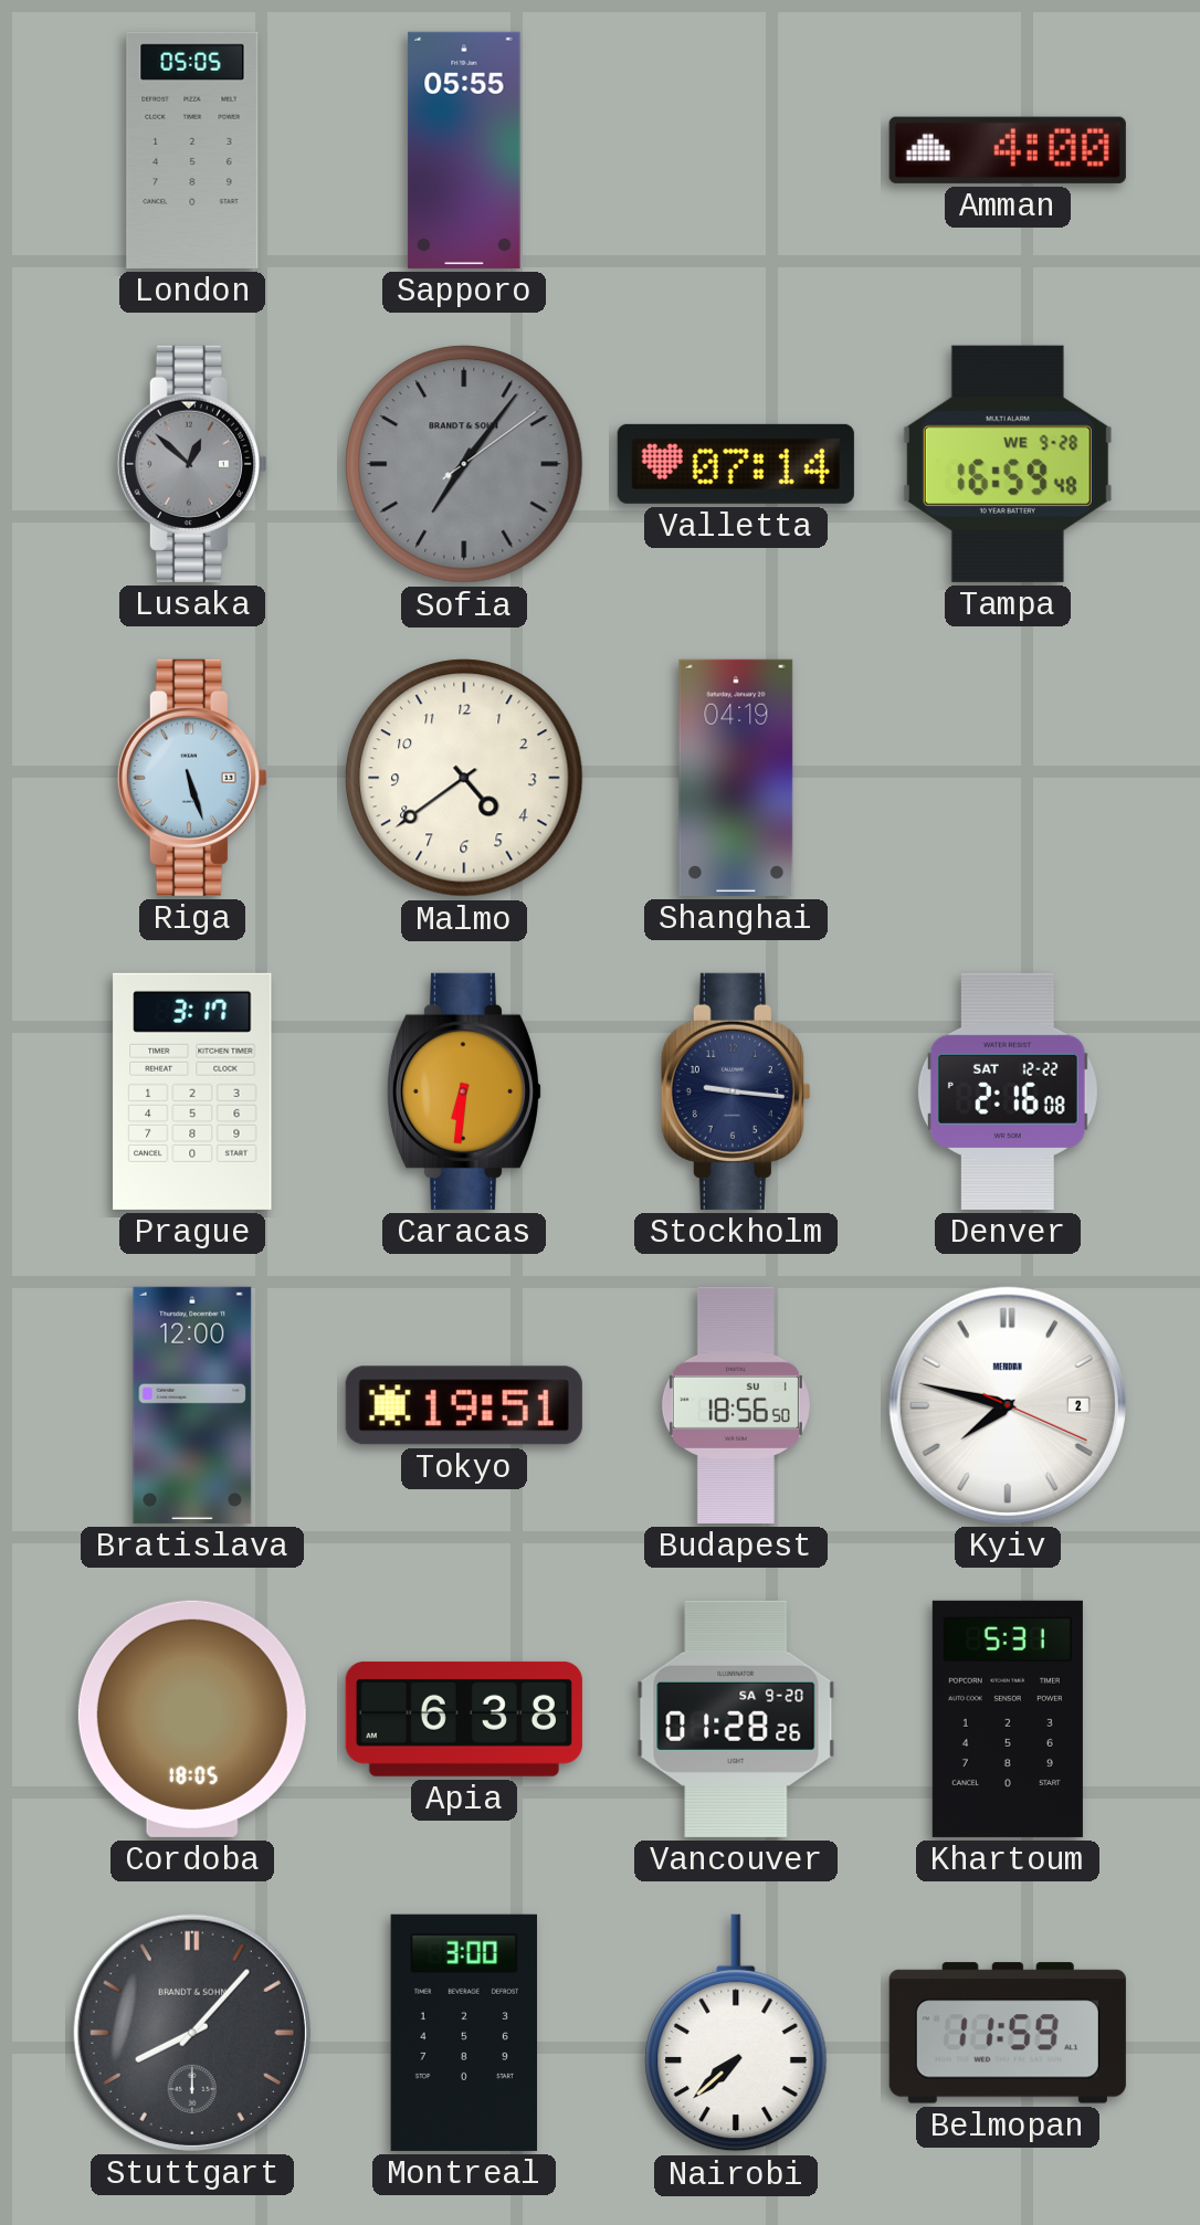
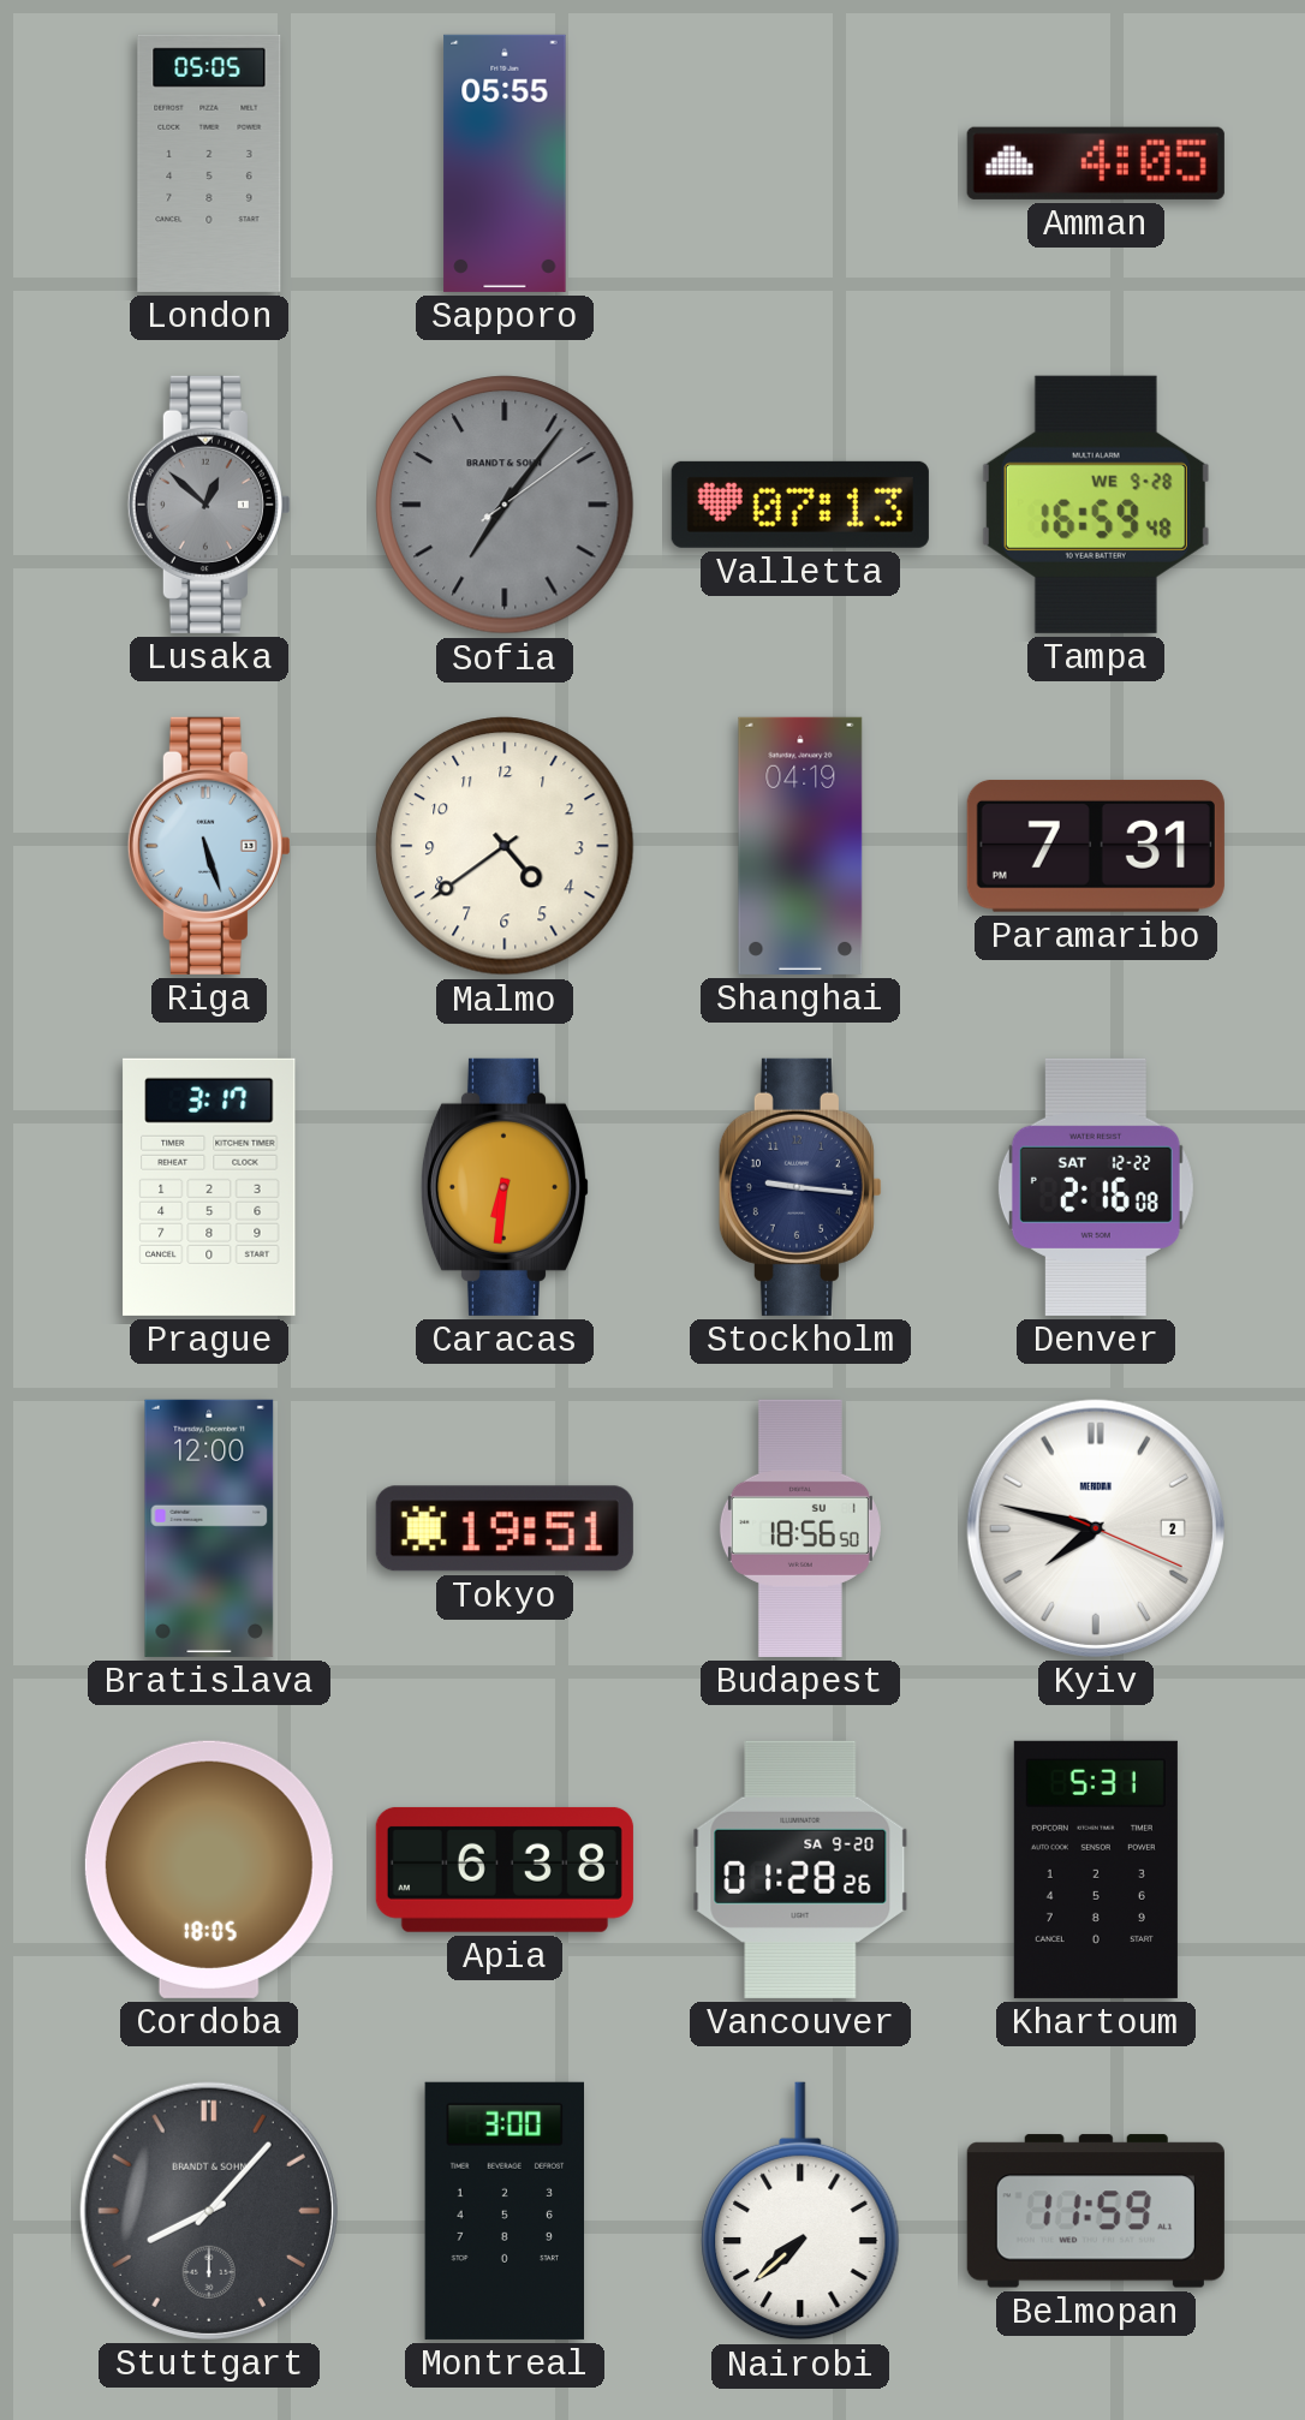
Amman: 4:00 -> 4:05 (1096, 163)
Valletta: 07:14 -> 07:13 (800, 505)
Paramaribo: none -> 7:31 (1096, 846)
